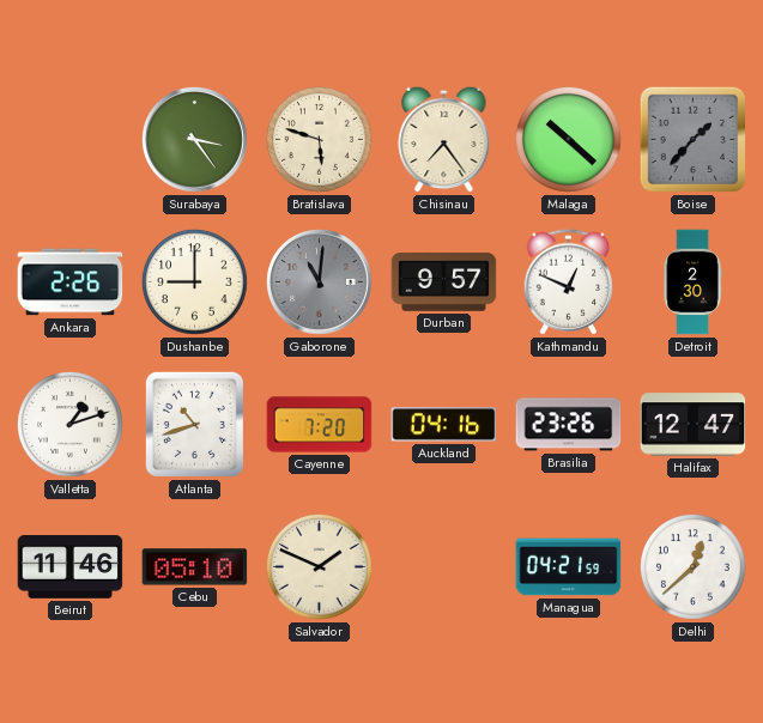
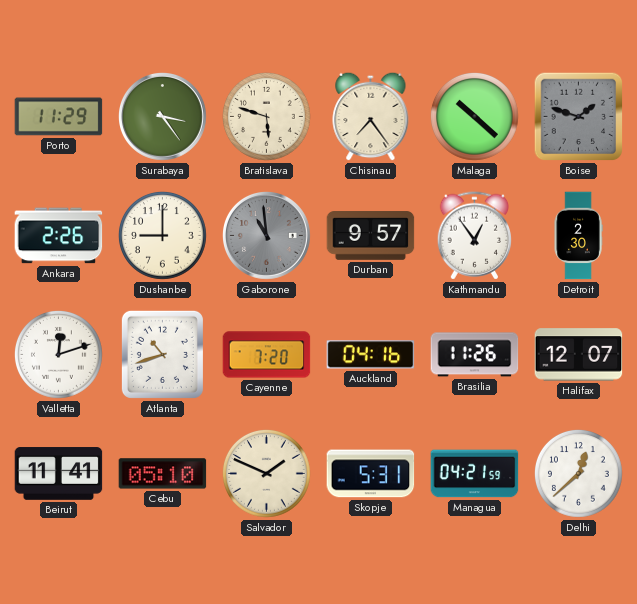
Porto: none -> 11:29 (59, 117)
Boise: 1:37 -> 1:48 (579, 117)
Gaborone: 11:01 -> 10:59 (267, 236)
Kathmandu: 12:49 -> 12:54 (474, 236)
Valletta: 1:12 -> 12:12 (58, 354)
Brasilia: 23:26 -> 11:26 (475, 355)
Halifax: 12:47 -> 12:07 (579, 355)
Beirut: 11:46 -> 11:41 (59, 474)
Skopje: none -> 5:31 (371, 474)
